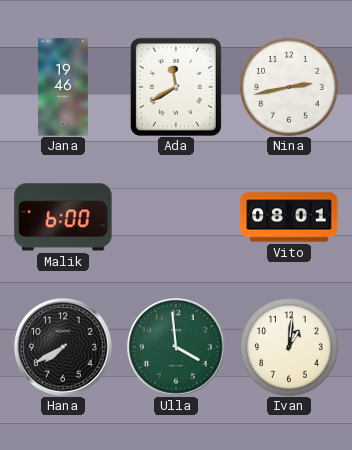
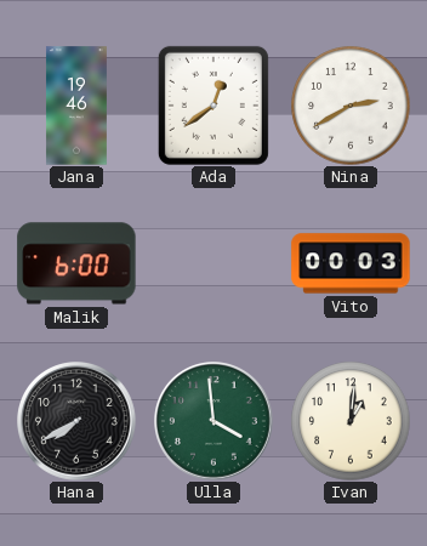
Ada: 11:40 -> 12:39 (213, 106)
Nina: 2:43 -> 2:40 (351, 106)
Vito: 08:01 -> 00:03 (351, 263)
